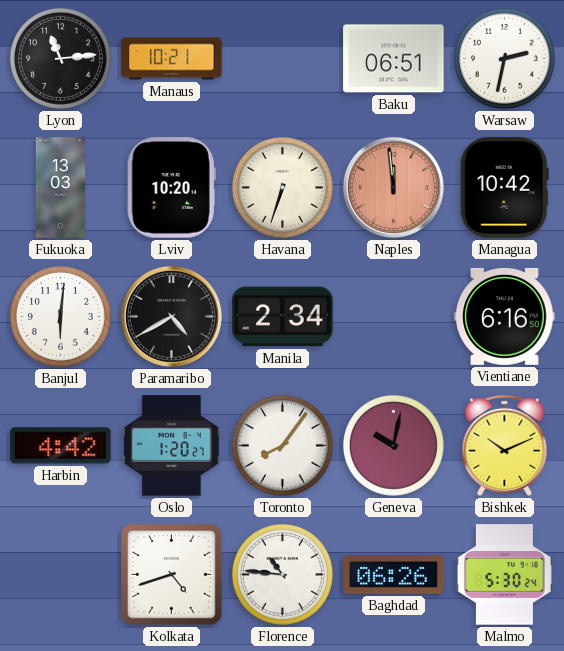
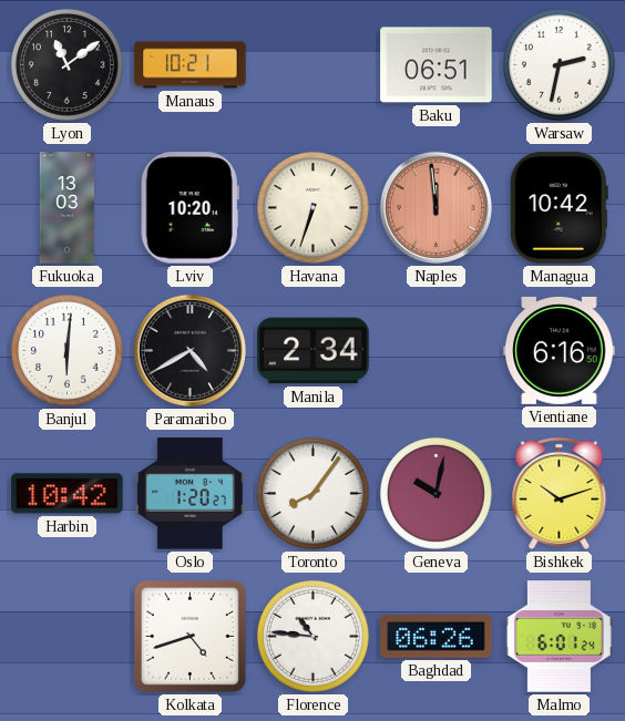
Lyon: 11:14 -> 11:09 (66, 64)
Harbin: 4:42 -> 10:42 (68, 494)
Bishkek: 10:11 -> 10:12 (560, 493)
Malmo: 5:30 -> 6:01 (559, 637)
